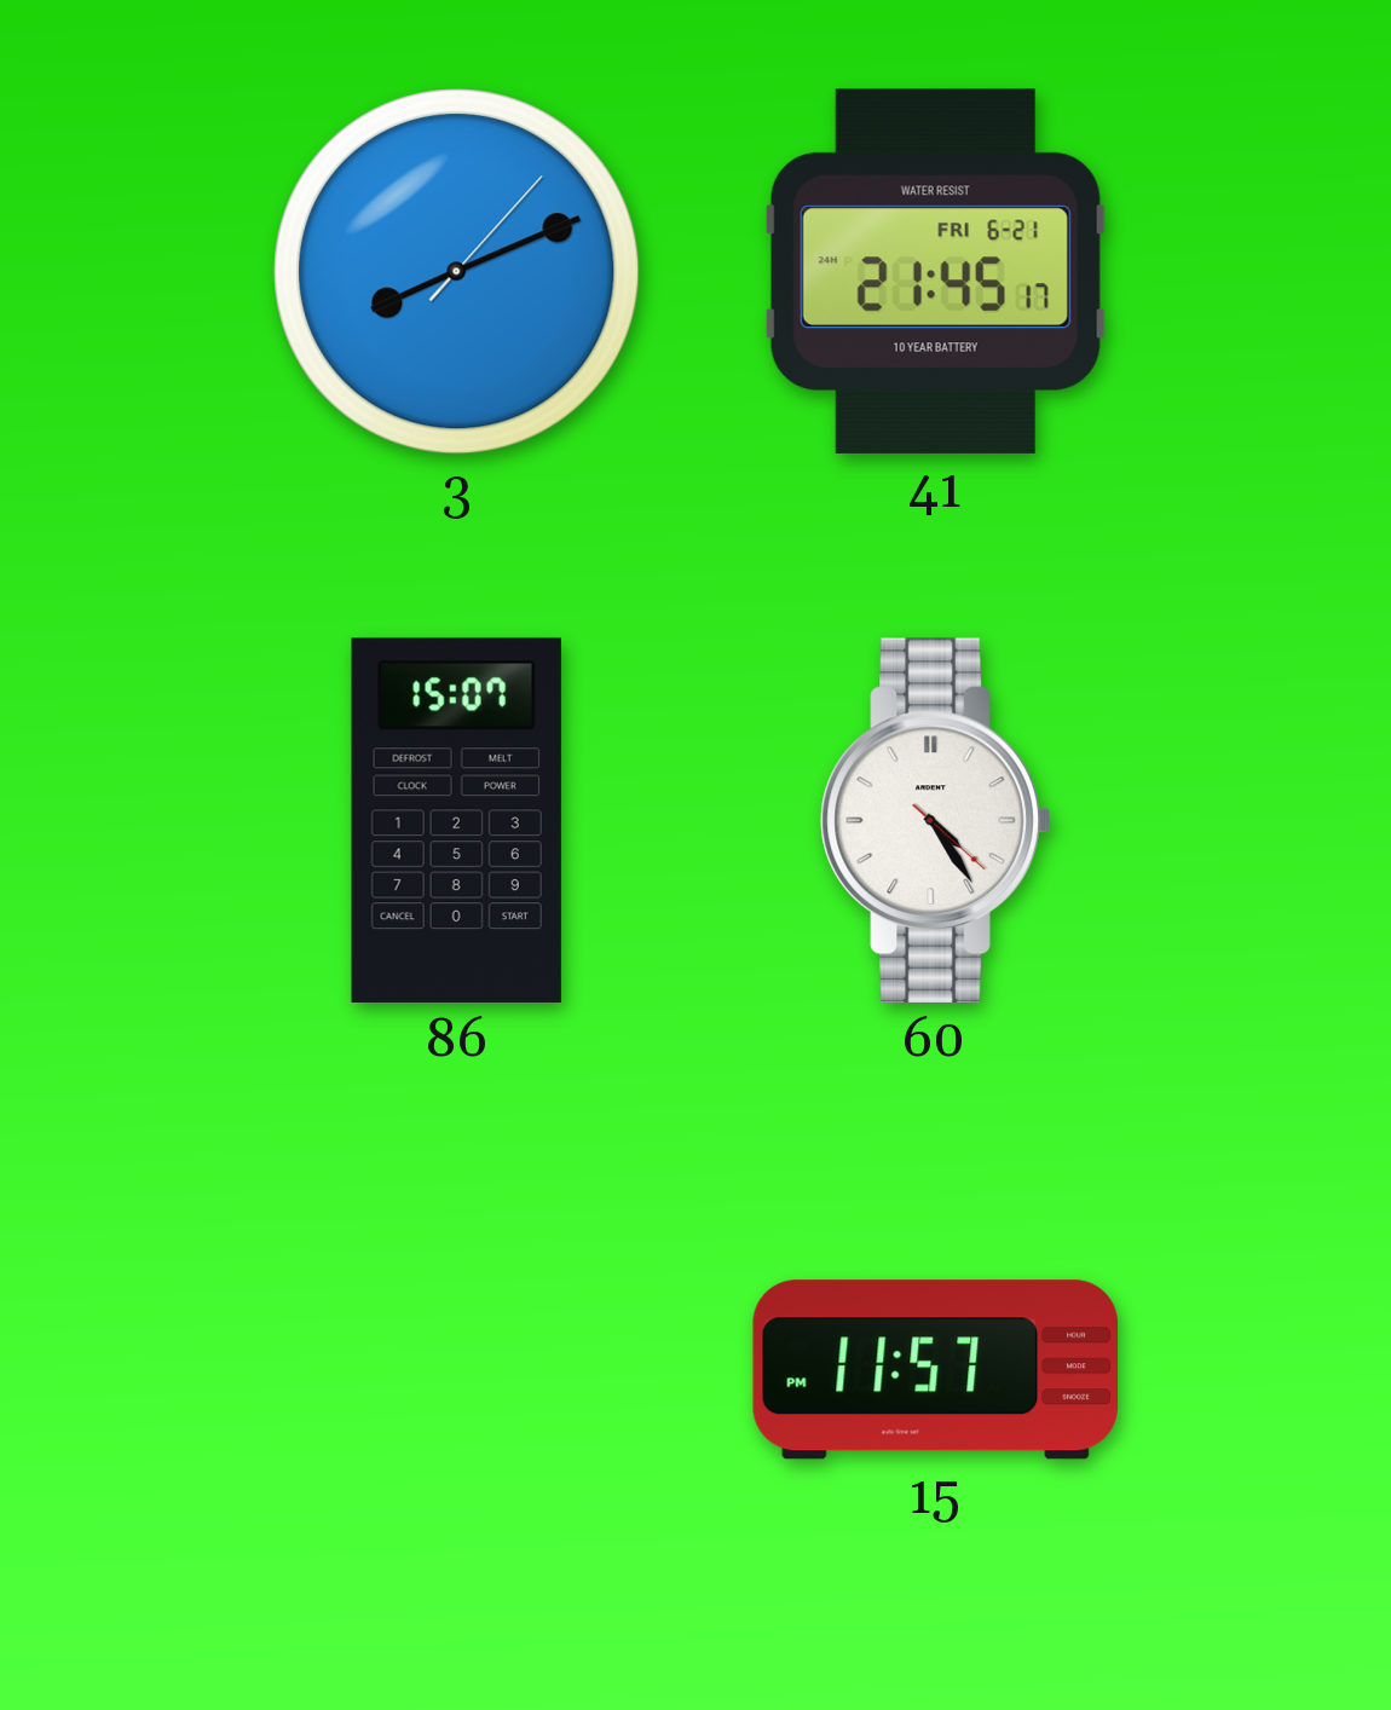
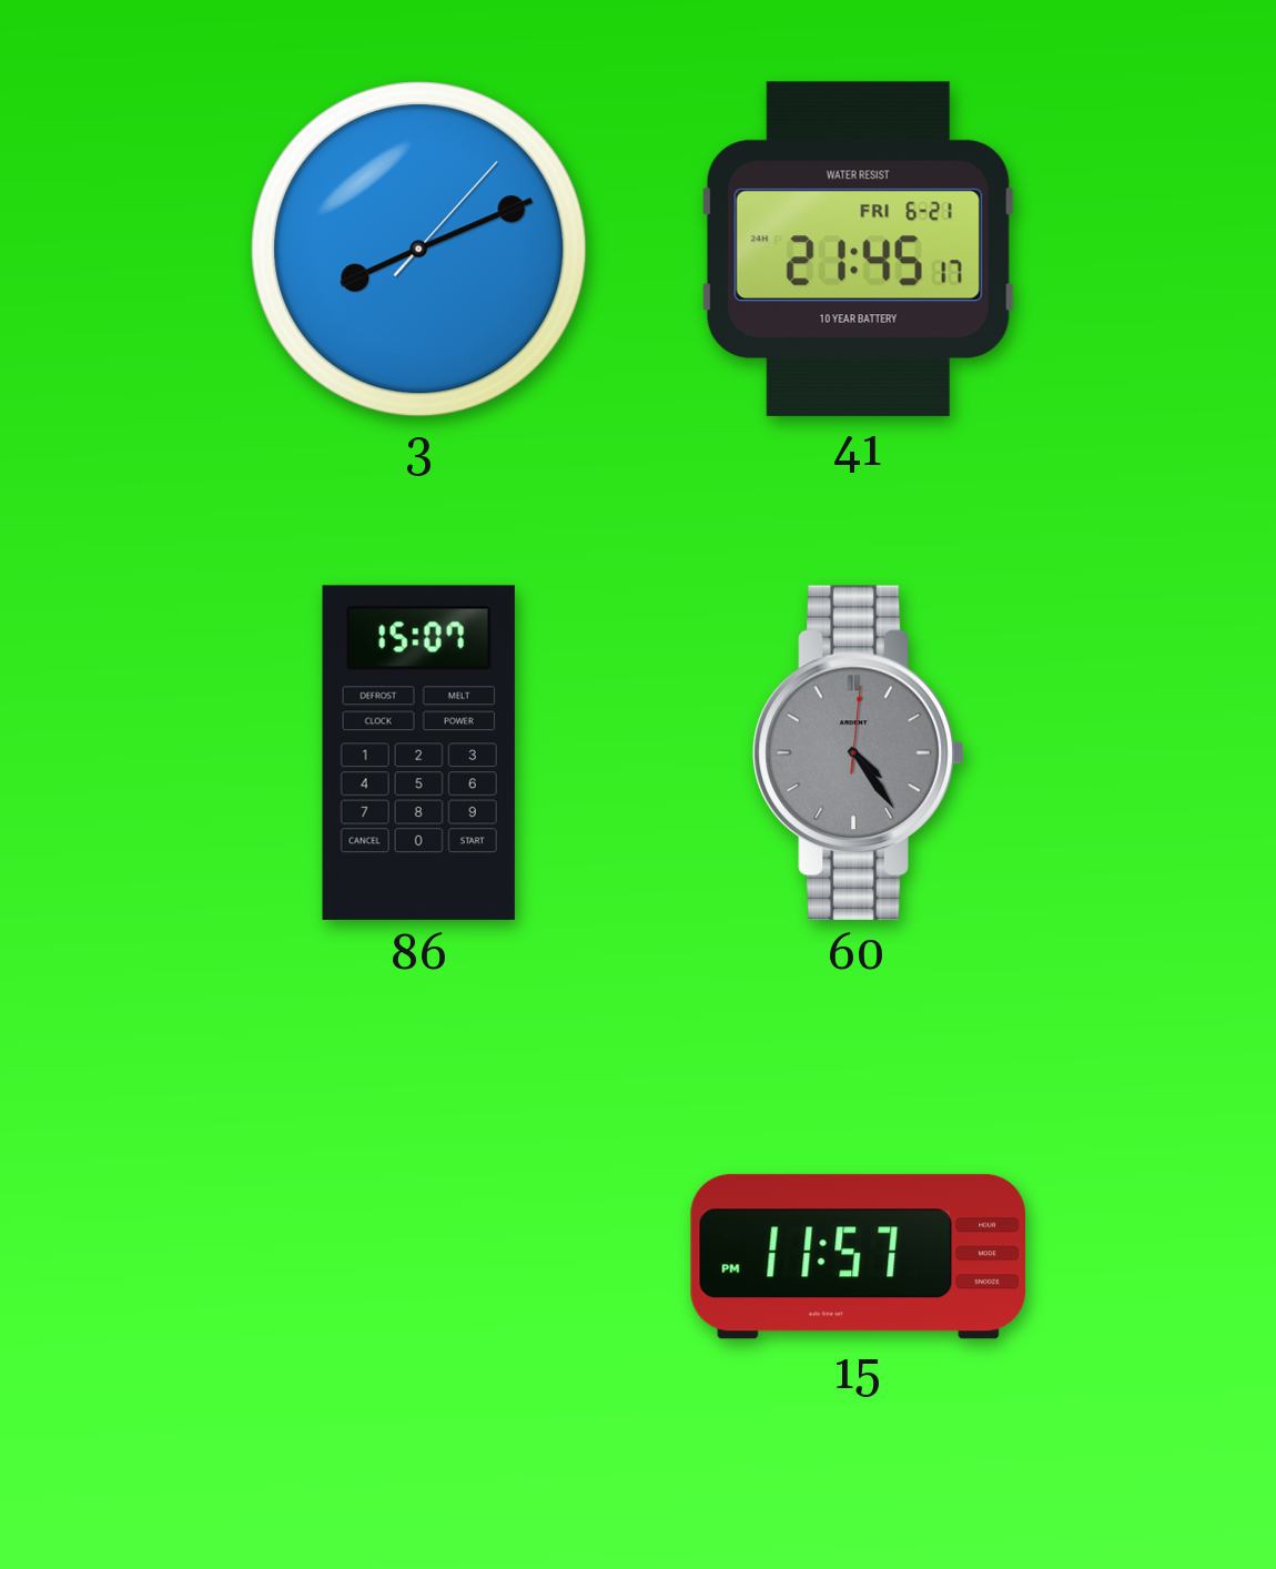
60: 4:24:22 -> 4:24:01 (859, 752)
60 dial: white -> grey (859, 752)
